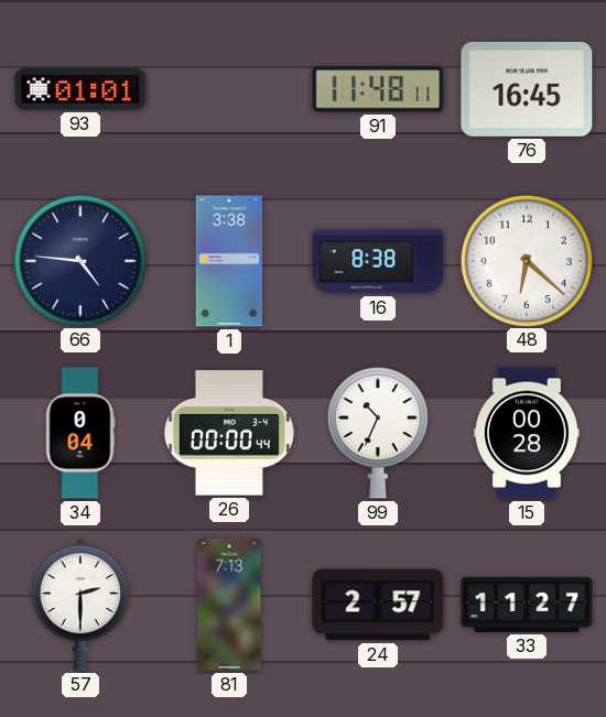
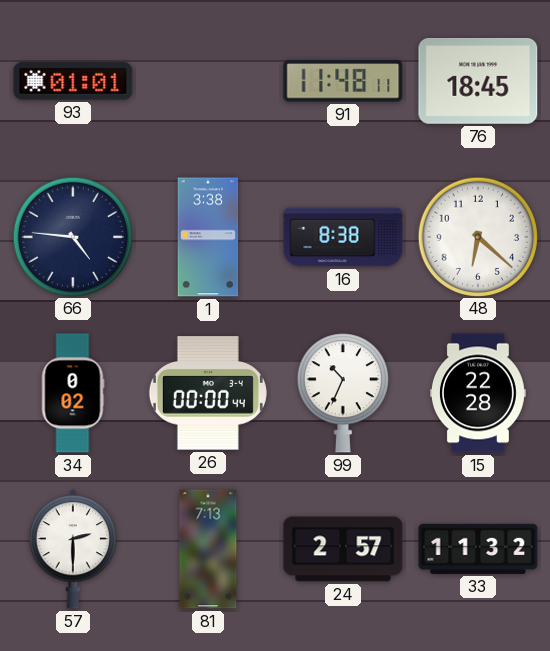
76: 16:45 -> 18:45 (478, 81)
34: 0:04 -> 0:02 (73, 393)
15: 00:28 -> 22:28 (478, 393)
33: 11:27 -> 11:32 (478, 549)
